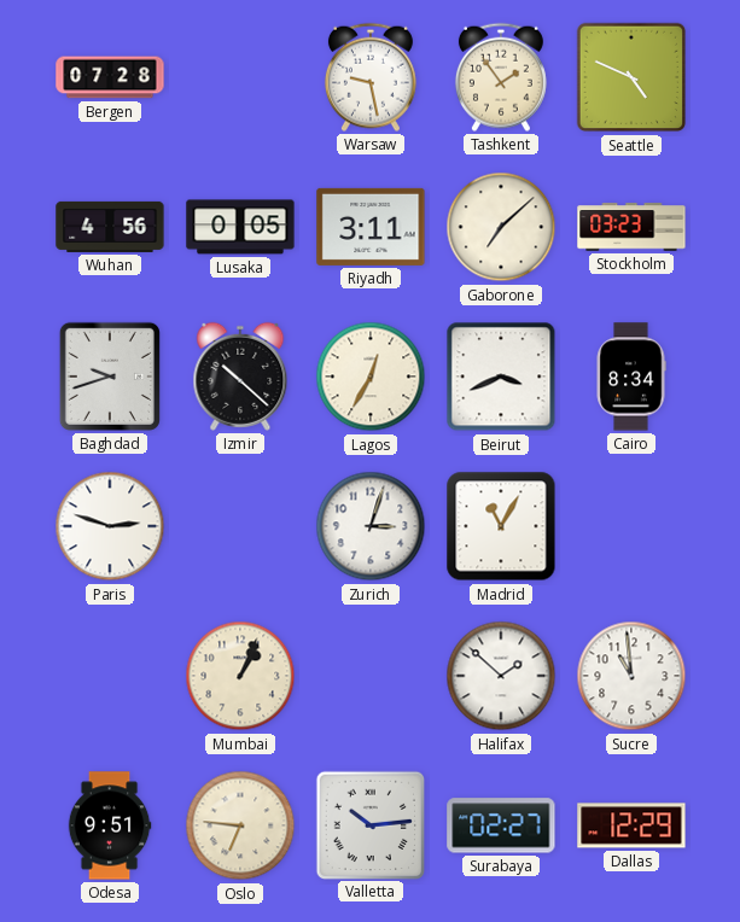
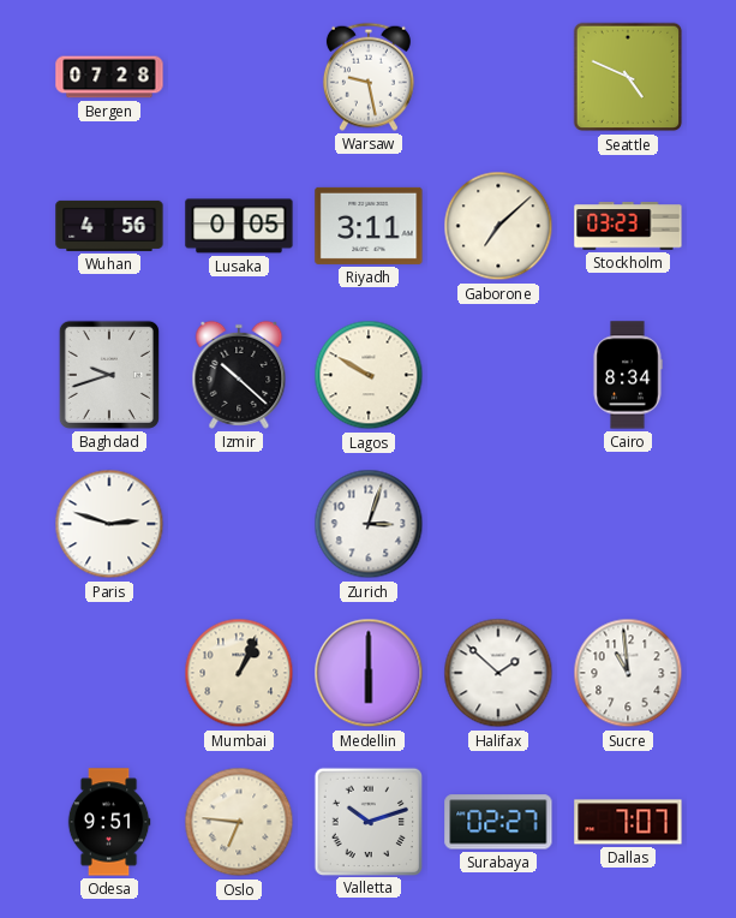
Tashkent: 1:54 -> none (501, 77)
Lagos: 12:35 -> 9:50 (369, 375)
Beirut: 3:41 -> none (501, 377)
Madrid: 11:05 -> none (501, 526)
Medellin: none -> 6:00 (369, 673)
Valletta: 10:14 -> 10:12 (367, 821)
Dallas: 12:29 -> 7:07 (628, 822)
